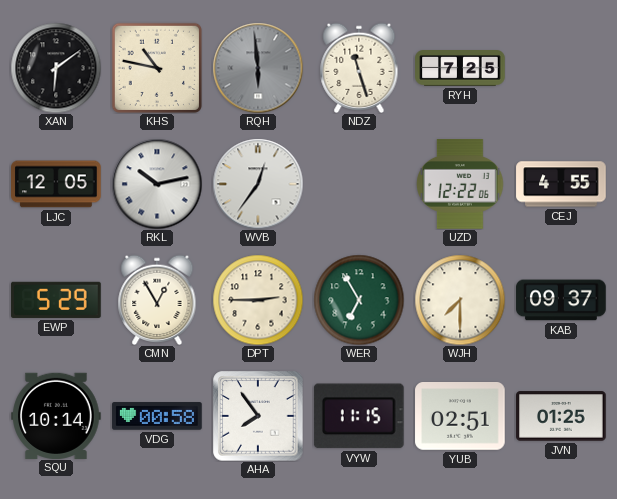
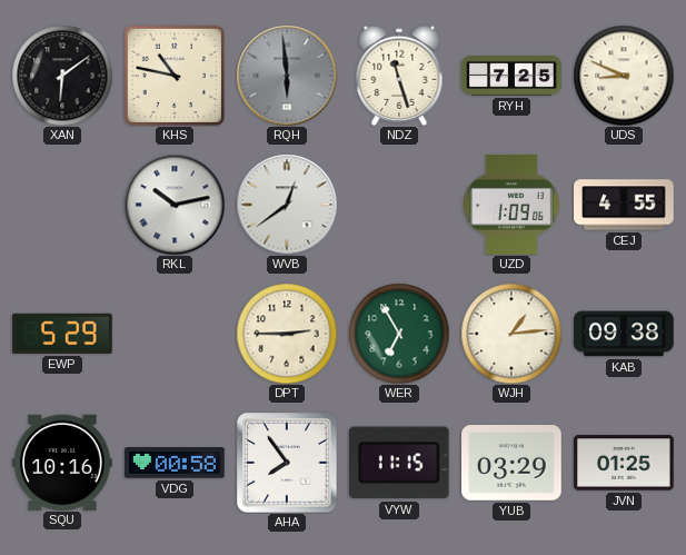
UDS: none -> 8:49 (624, 76)
LJC: 12:05 -> none (56, 184)
WVB: 12:36 -> 12:39 (287, 205)
UZD: 12:22 -> 1:09 (511, 205)
CMN: 12:55 -> none (157, 300)
WJH: 7:30 -> 1:14 (511, 334)
KAB: 09:37 -> 09:38 (624, 334)
SQU: 10:14 -> 10:16 (62, 462)
YUB: 02:51 -> 03:29 (511, 464)
